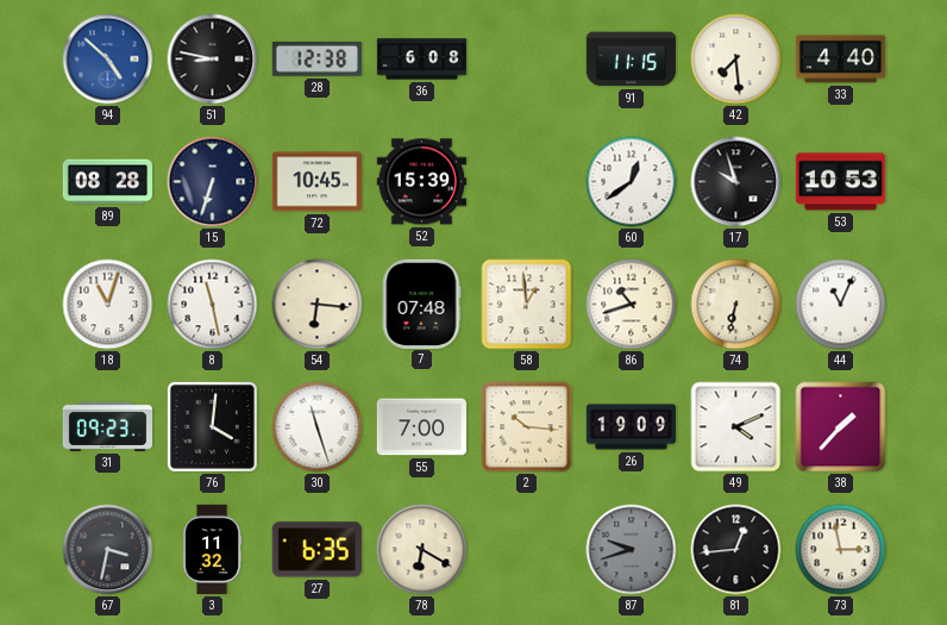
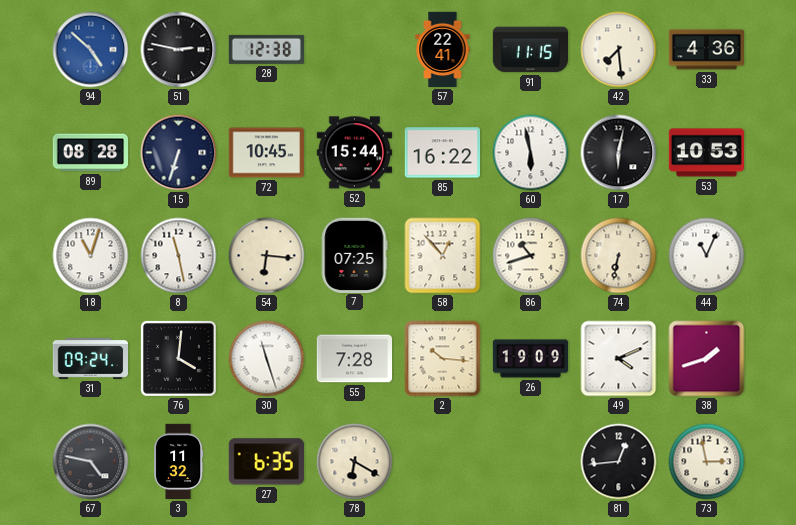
51: 8:47 -> 2:47 (179, 50)
36: 6:08 -> none (422, 60)
57: none -> 22:41 (443, 50)
33: 4:40 -> 4:36 (706, 50)
52: 15:39 -> 15:44 (354, 153)
85: none -> 16:22 (442, 153)
60: 12:39 -> 5:58 (531, 153)
17: 9:57 -> 6:02 (619, 153)
7: 07:48 -> 07:25 (354, 255)
58: 12:59 -> 12:53 (443, 256)
31: 09:23 -> 09:24 (90, 358)
55: 7:00 -> 7:28 (355, 359)
38: 1:37 -> 1:42 (707, 359)
67: 3:32 -> 4:47 (91, 462)
87: 9:42 -> none (632, 550)
